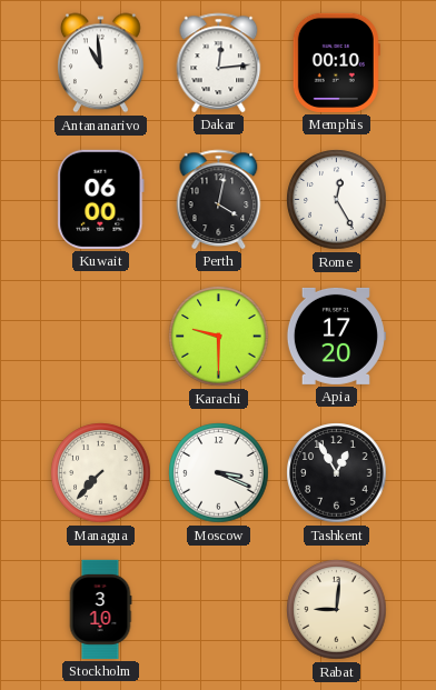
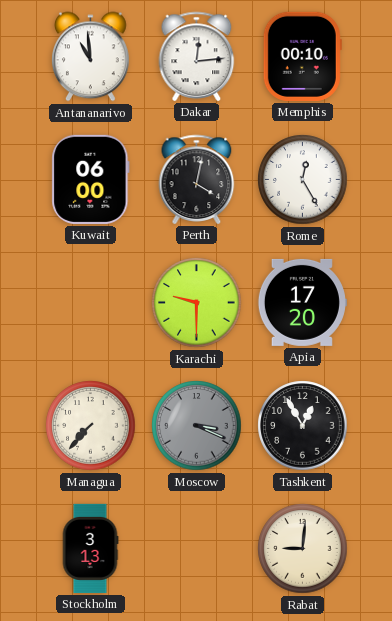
Moscow dial: white -> grey (197, 426)
Stockholm: 3:10 -> 3:13 (90, 548)
